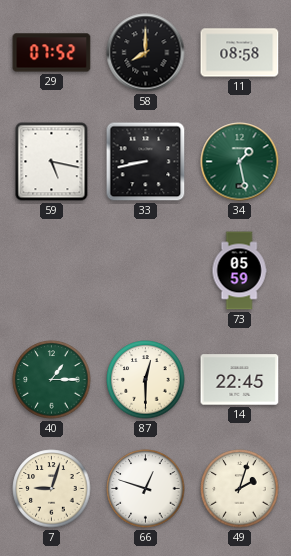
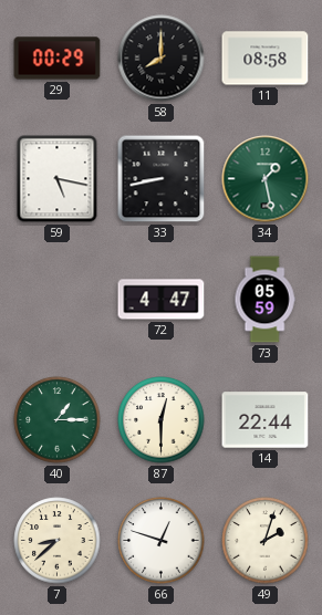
29: 07:52 -> 00:29 (58, 59)
72: none -> 4:47 (162, 300)
14: 22:45 -> 22:44 (266, 420)
7: 9:03 -> 8:38 (58, 541)
